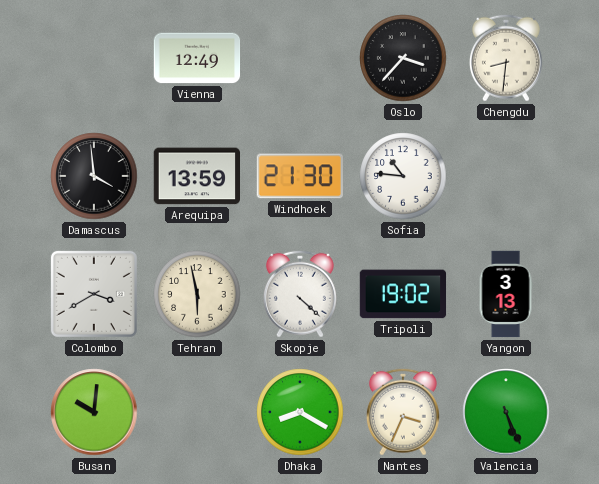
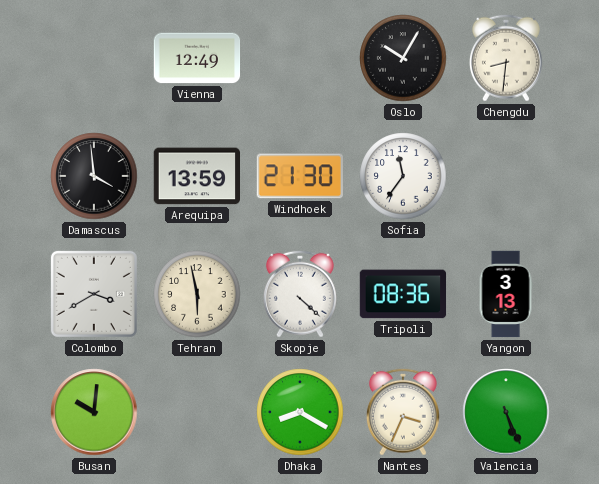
Oslo: 3:37 -> 10:05 (403, 58)
Sofia: 10:46 -> 11:36 (403, 176)
Tripoli: 19:02 -> 08:36 (403, 294)
